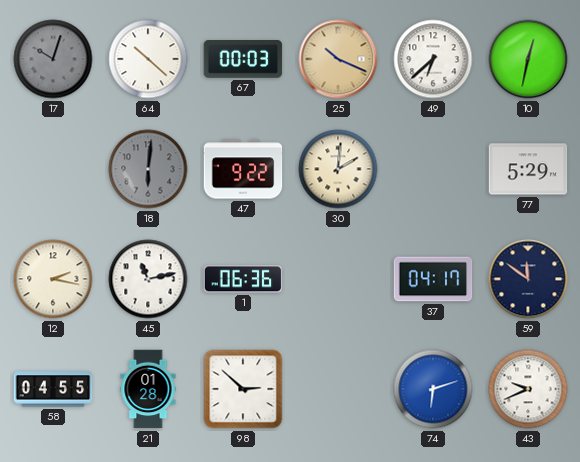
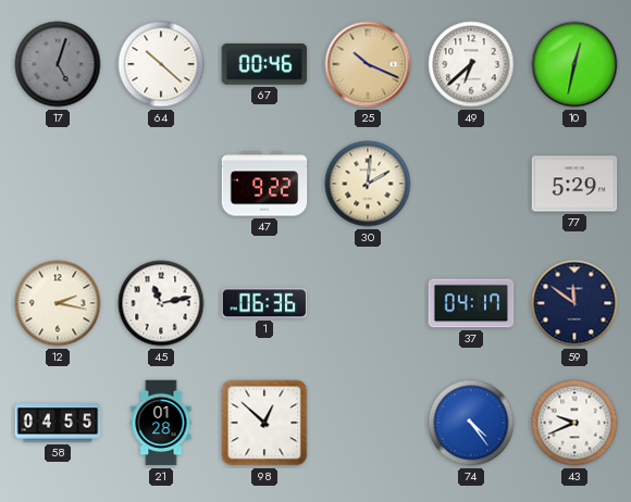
17: 10:03 -> 5:03 (58, 64)
67: 00:03 -> 00:46 (264, 65)
18: 6:01 -> none (148, 169)
98: 2:52 -> 12:52 (264, 423)
74: 6:12 -> 4:24 (471, 423)
